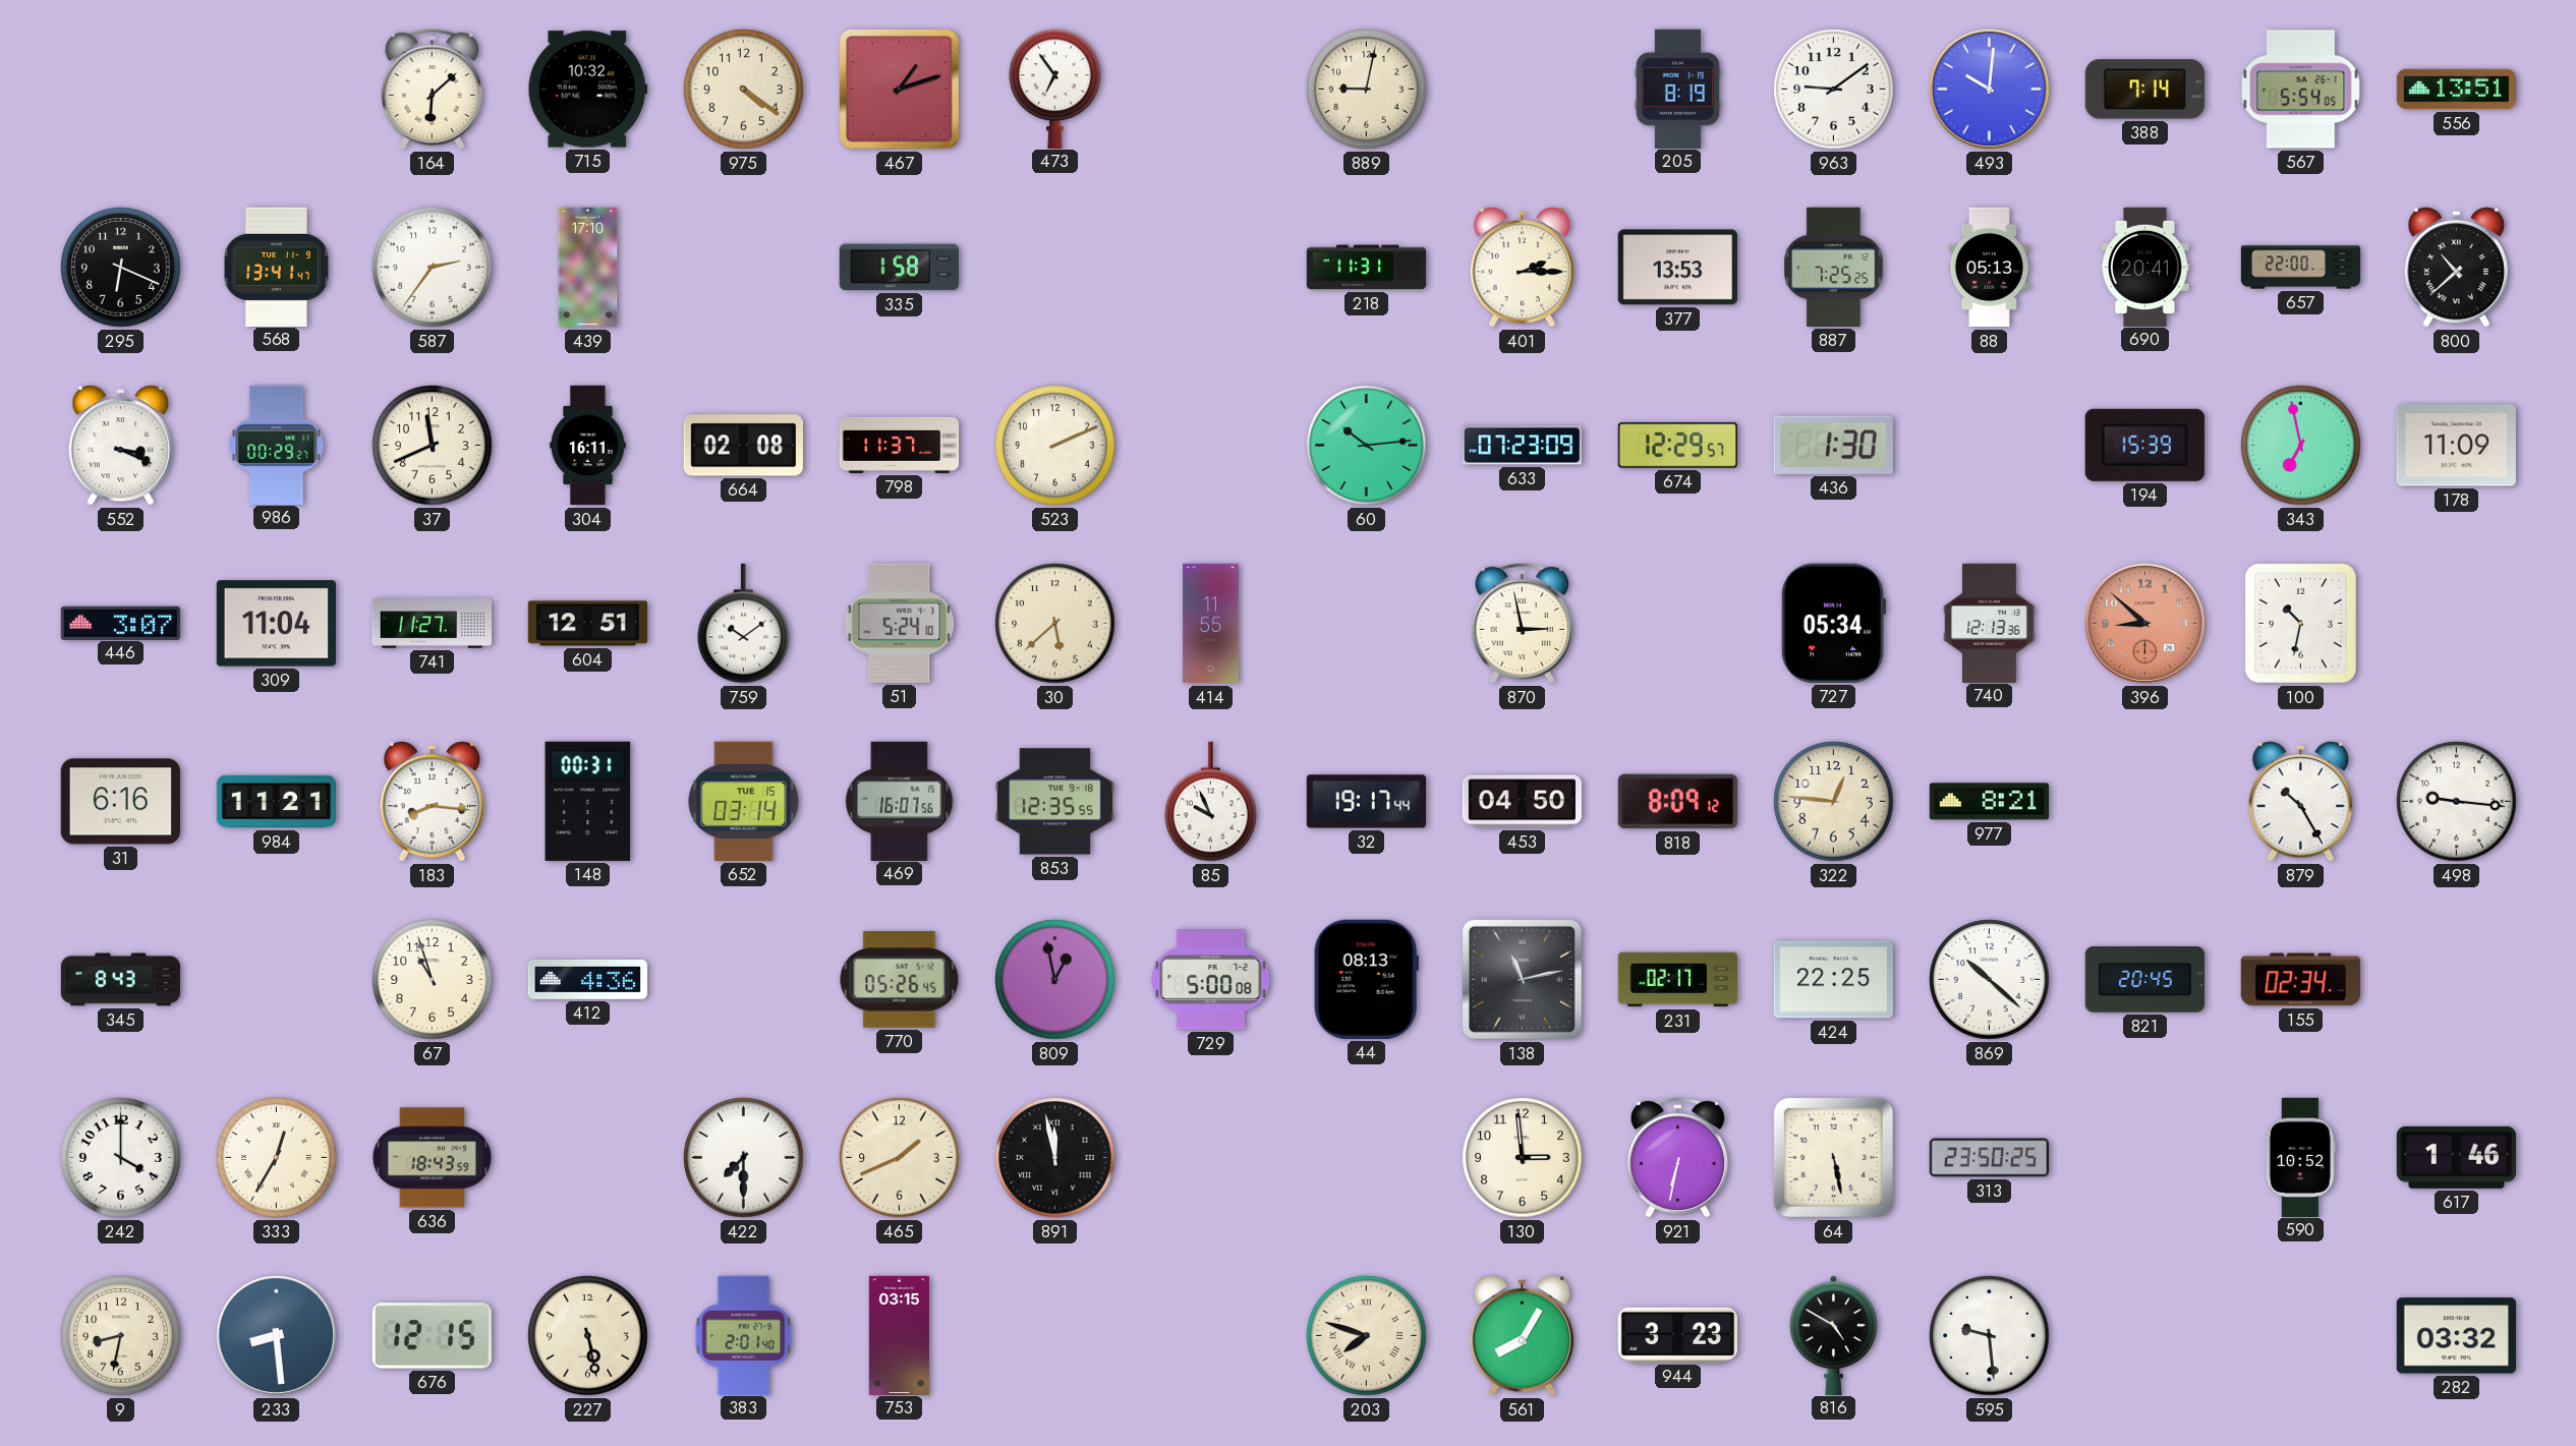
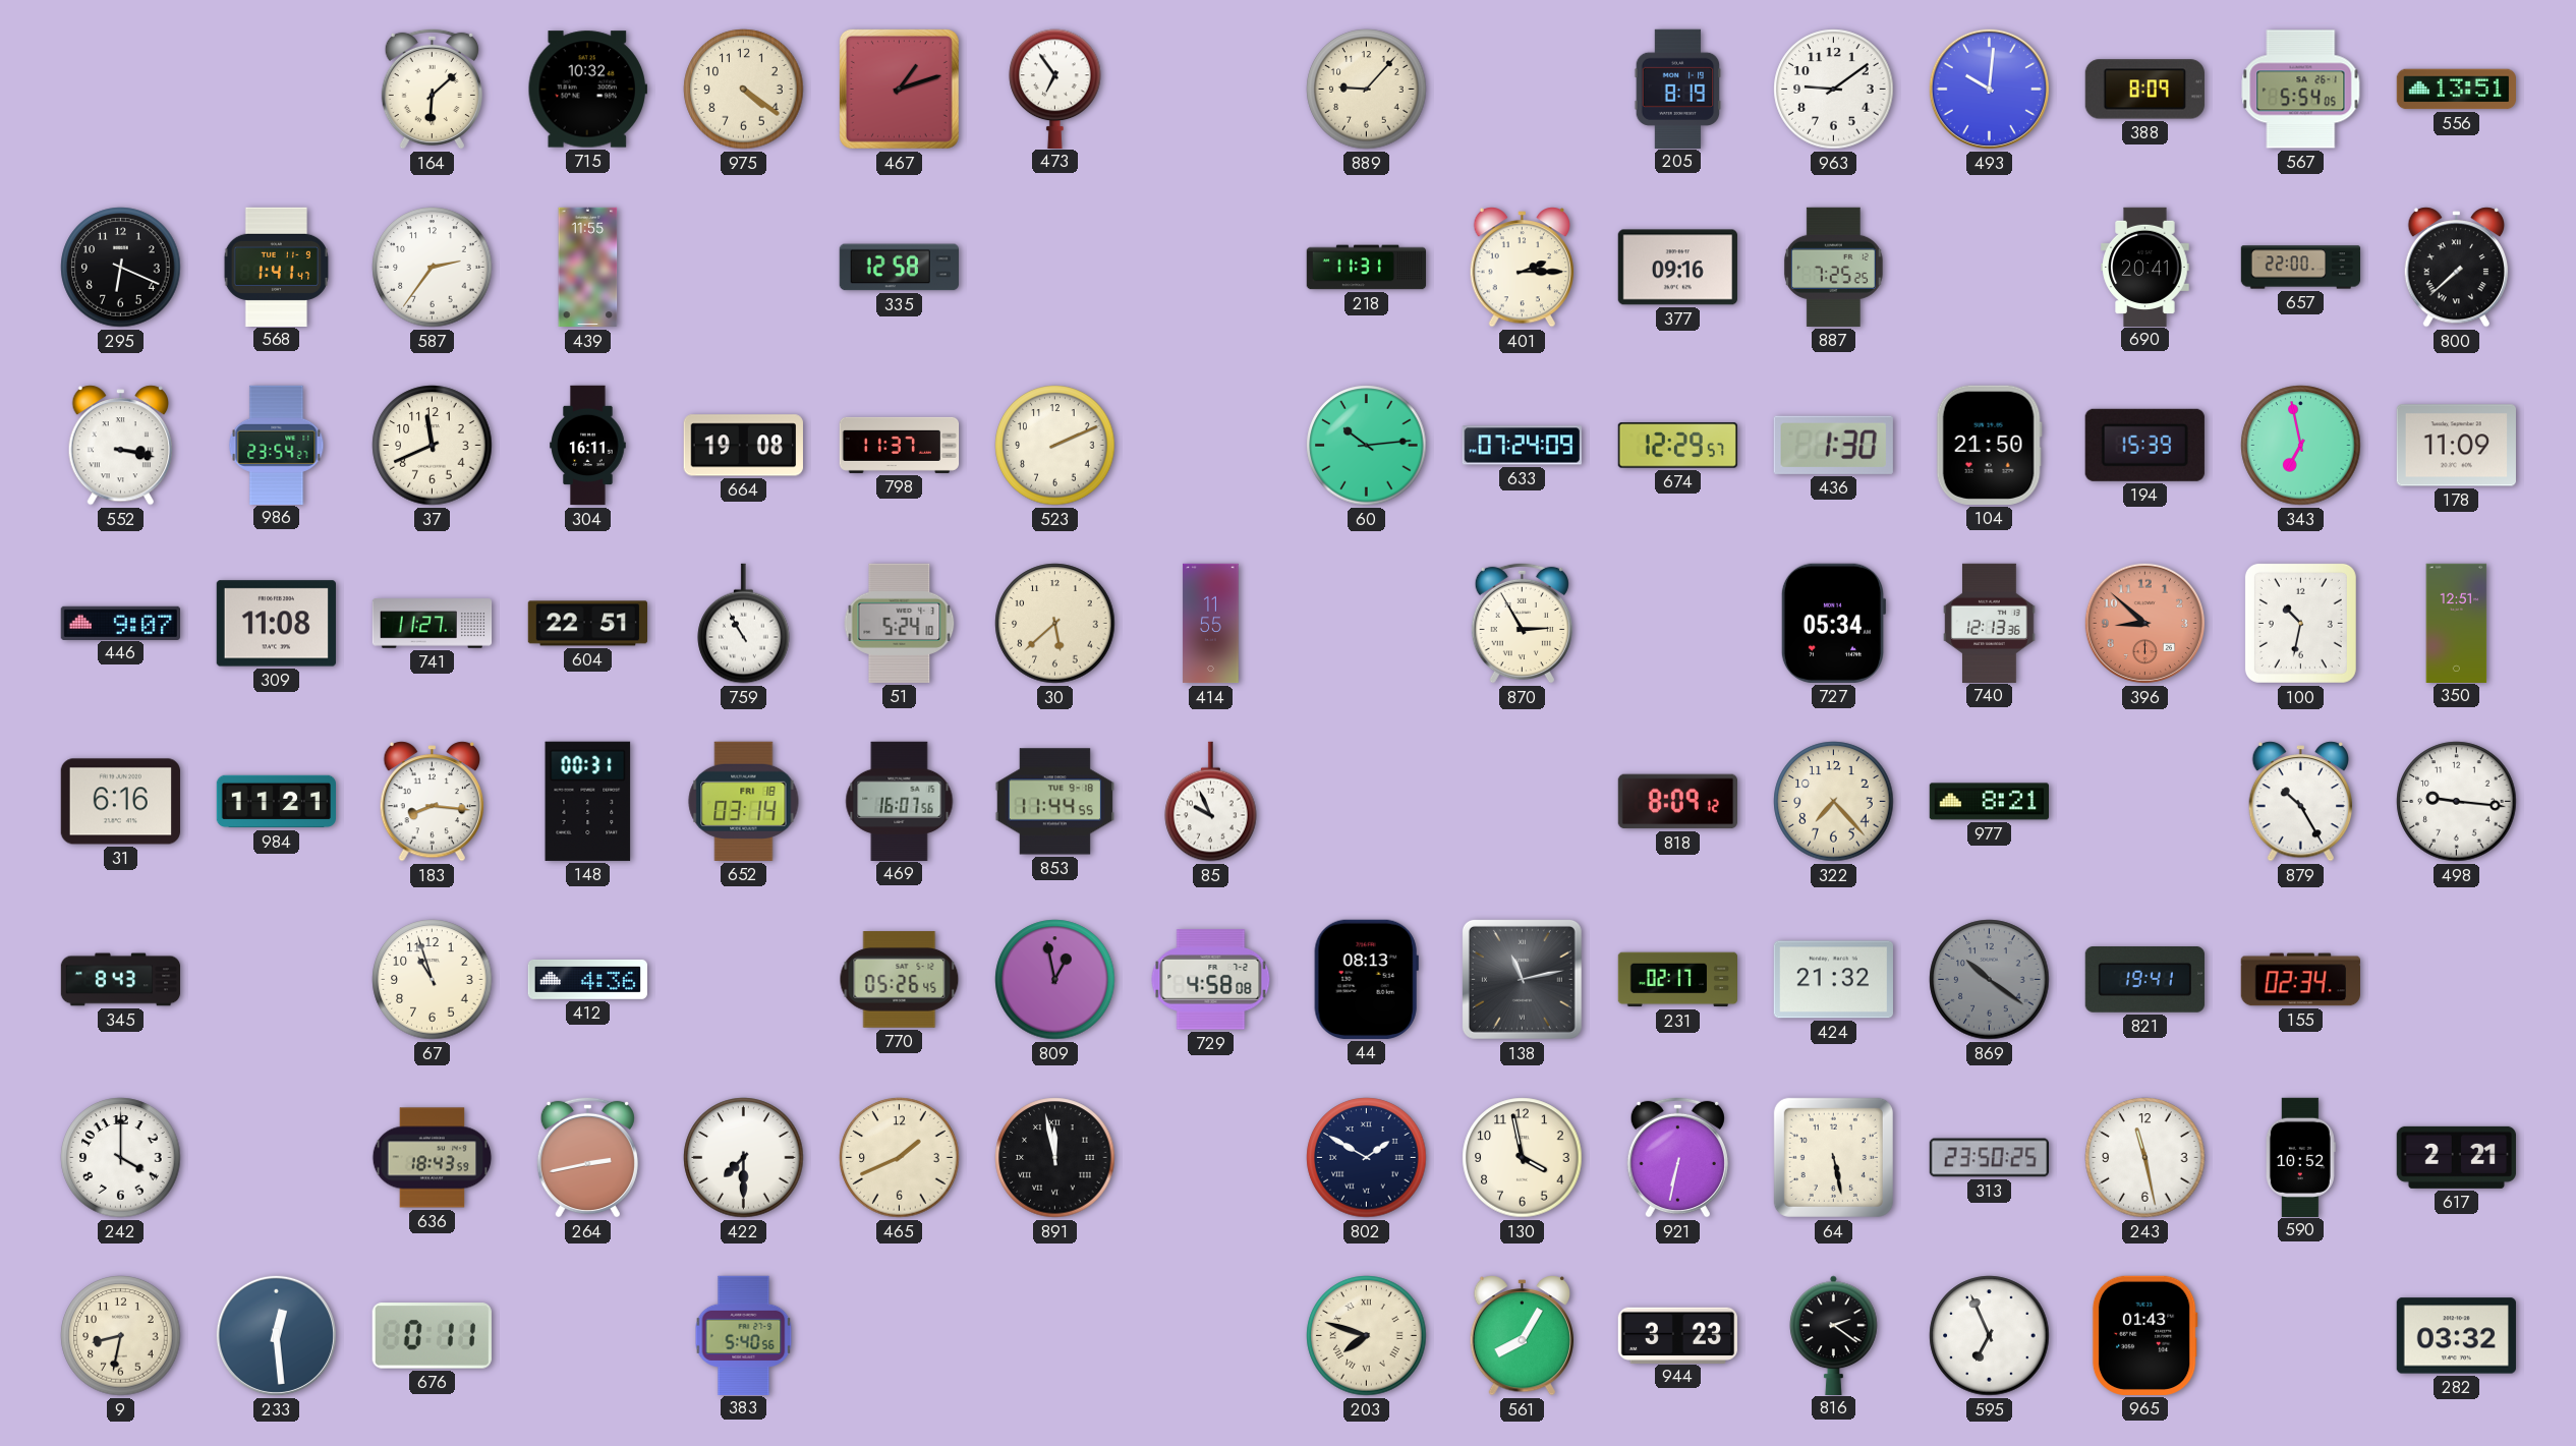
889: 9:02 -> 9:07 (1367, 90)
388: 7:14 -> 8:09 (2144, 90)
568: 13:41 -> 1:41 (277, 267)
439: 17:10 -> 11:55 (588, 268)
335: 1:58 -> 12:58 (899, 268)
377: 13:53 -> 09:16 (1677, 268)
88: 05:13 -> none (1989, 268)
800: 10:38 -> 7:38 (2457, 268)
552: 3:19 -> 3:17 (121, 446)
986: 00:29 -> 23:54 (277, 445)
664: 02:08 -> 19:08 (743, 446)
633: 07:23 -> 07:24 (1522, 446)
104: none -> 21:50 (1989, 445)
446: 3:07 -> 9:07 (120, 623)
309: 11:04 -> 11:08 (276, 624)
604: 12:51 -> 22:51 (587, 624)
759: 10:09 -> 10:55 (744, 624)
870: 2:58 -> 2:55 (1522, 623)
350: none -> 12:51 (2457, 623)
652 date: TUE 15 -> FRI 18 (744, 801)
853: 12:35 -> 11:44 (1054, 802)
32: 19:17 -> none (1366, 802)
453: 04:50 -> none (1522, 802)
322: 12:46 -> 7:23 (1834, 802)
729: 5:00 -> 4:58 (1211, 980)
424: 22:25 -> 21:32 (1833, 980)
869: 10:22 -> 10:21 (1990, 980)
869 dial: white -> grey (1990, 980)
821: 20:45 -> 19:41 (2144, 980)
333: 12:35 -> none (277, 1158)
264: none -> 2:43 (587, 1157)
802: none -> 1:50 (1367, 1158)
130: 2:59 -> 3:58 (1523, 1158)
243: none -> 11:28 (2145, 1158)
617: 1:46 -> 2:21 (2456, 1157)
233: 8:29 -> 12:29 (276, 1335)
676: 12:15 -> 0:11 (432, 1336)
227: 5:28 -> none (588, 1336)
383: 2:01 -> 5:40 (744, 1335)
753: 03:15 -> none (899, 1335)
816: 4:50 -> 2:21 (1834, 1335)
595: 9:29 -> 6:56 (1990, 1336)
965: none -> 01:43 (2144, 1335)
